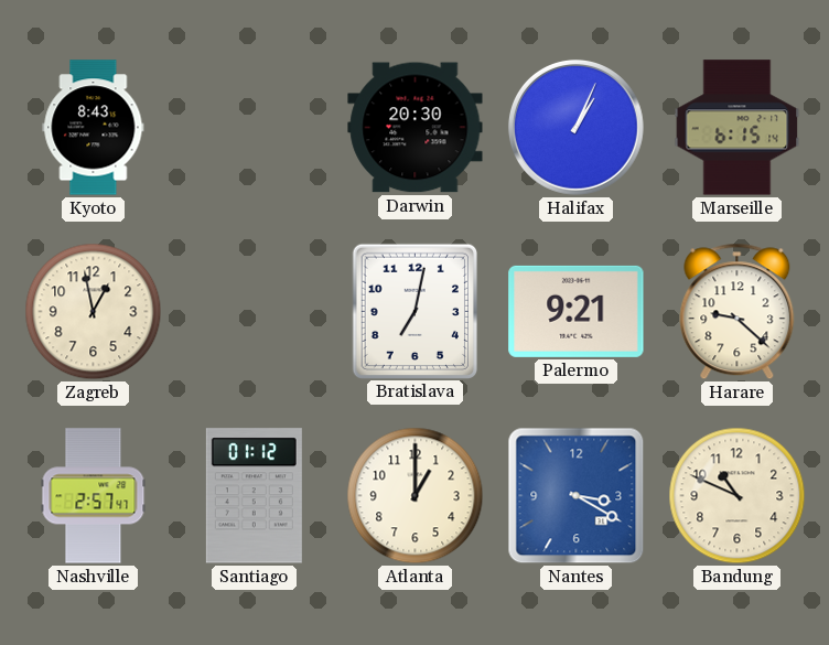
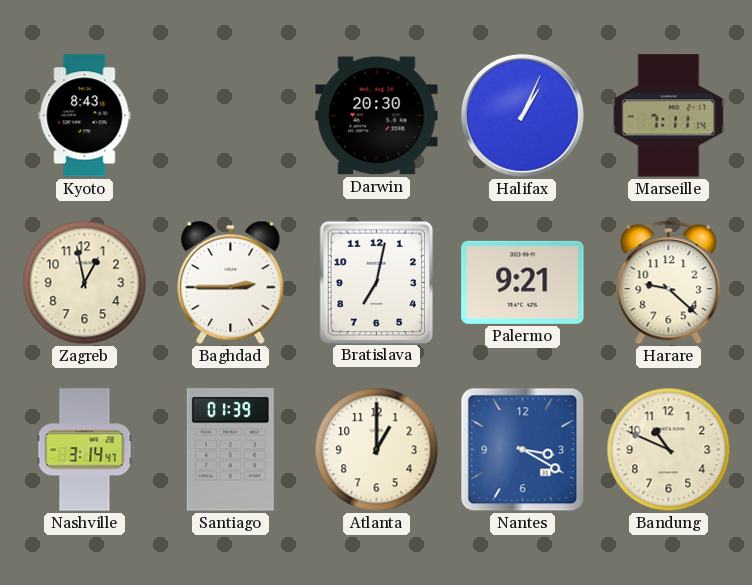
Marseille: 6:15 -> 7:11 (669, 116)
Baghdad: none -> 2:45 (231, 282)
Nashville: 2:57 -> 3:14 (85, 450)
Santiago: 01:12 -> 01:39 (230, 450)
